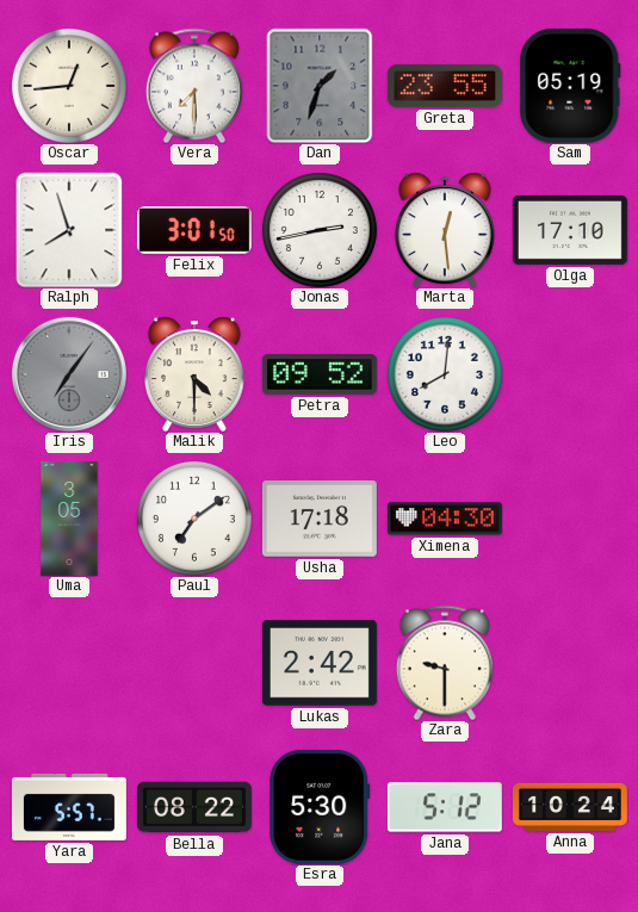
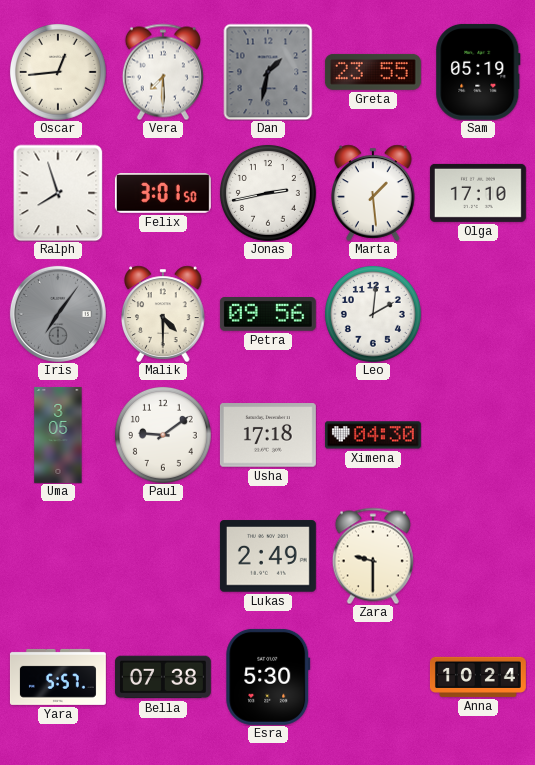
Dan: 1:33 -> 1:32 (268, 72)
Marta: 12:29 -> 1:29 (373, 193)
Petra: 09:52 -> 09:56 (268, 314)
Leo: 8:01 -> 2:01 (373, 314)
Paul: 7:09 -> 9:09 (163, 435)
Lukas: 2:42 -> 2:49 (268, 556)
Bella: 08:22 -> 07:38 (163, 677)
Jana: 5:12 -> none (445, 807)
